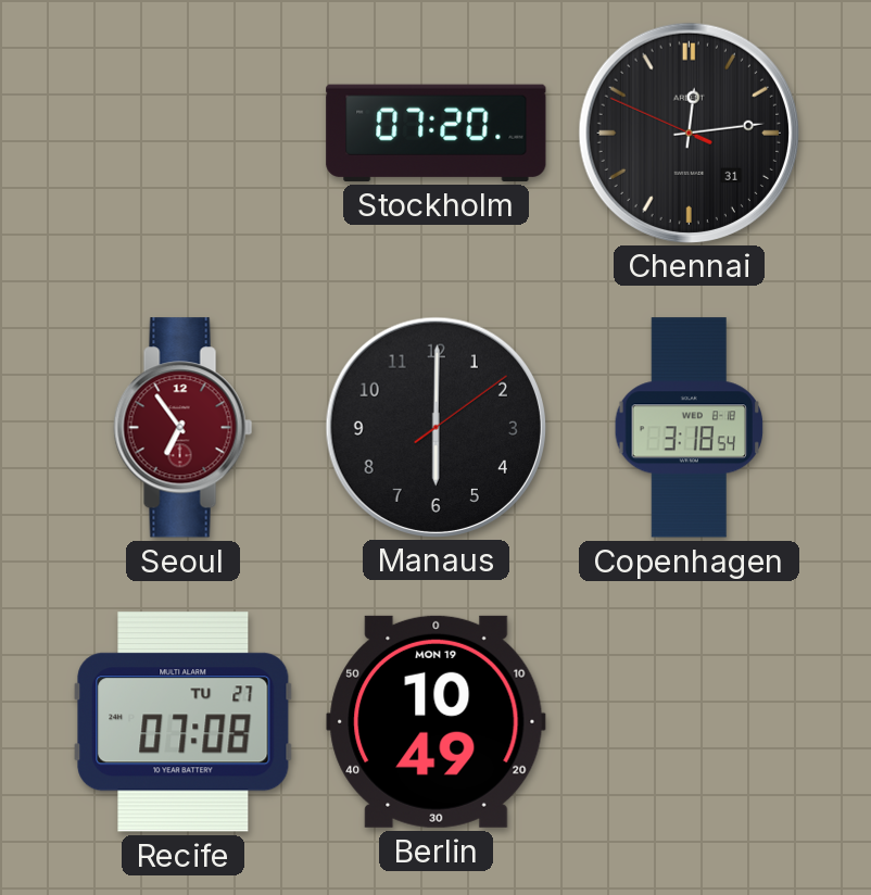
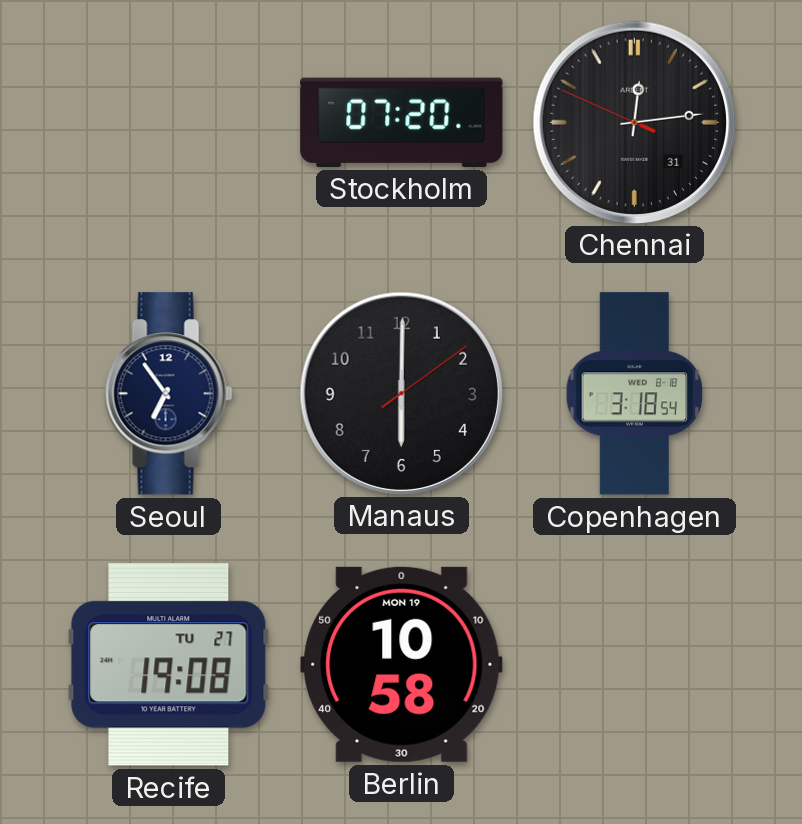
Seoul dial: burgundy -> navy (169, 394)
Recife: 07:08 -> 19:08 (169, 665)
Berlin: 10:49 -> 10:58 (402, 664)
